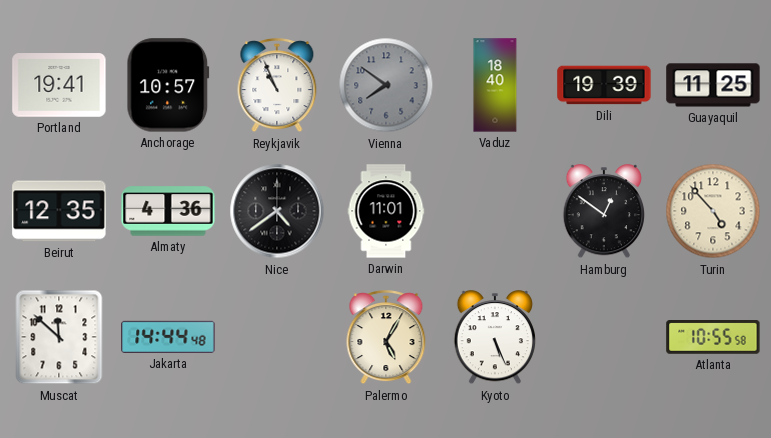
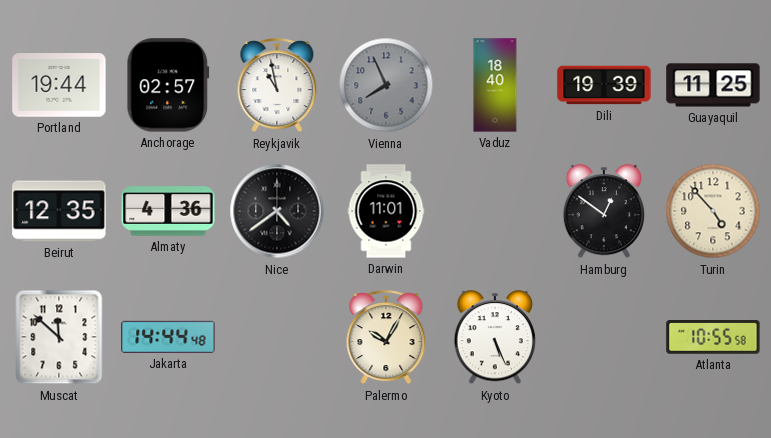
Portland: 19:41 -> 19:44 (59, 85)
Anchorage: 10:57 -> 02:57 (168, 85)
Reykjavik: 10:56 -> 10:58 (277, 86)
Vienna: 7:51 -> 7:56 (386, 85)
Palermo: 5:05 -> 10:05 (386, 338)
